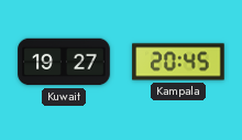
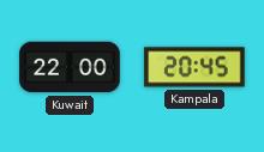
Kuwait: 19:27 -> 22:00 (70, 67)
